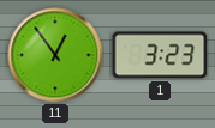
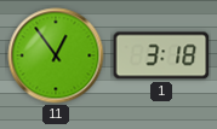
1: 3:23 -> 3:18 (161, 55)
